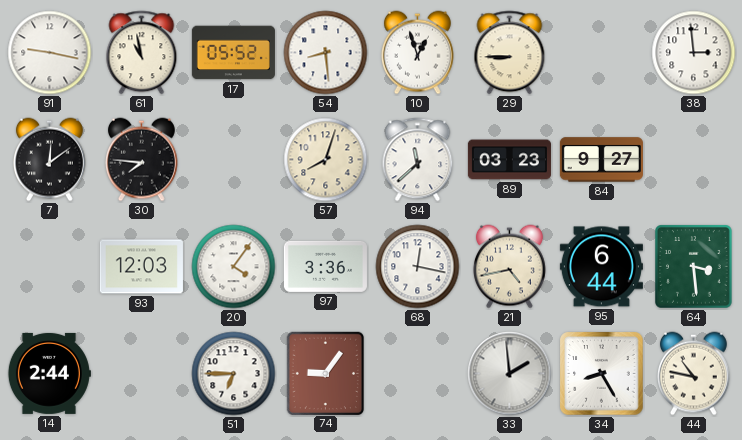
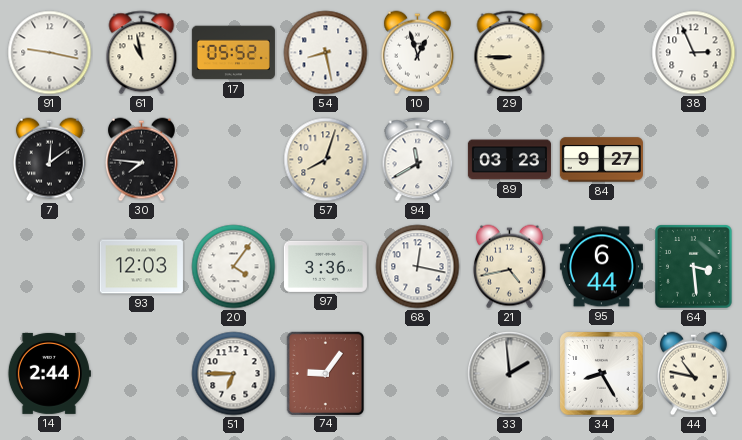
54: 8:29 -> 8:28 (326, 53)
38: 2:59 -> 2:56 (694, 53)
94: 11:38 -> 11:40 (418, 160)
